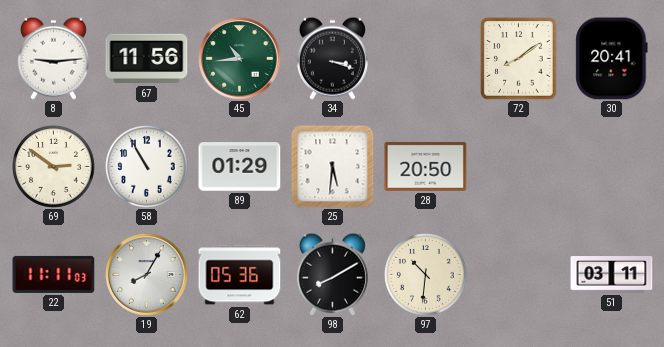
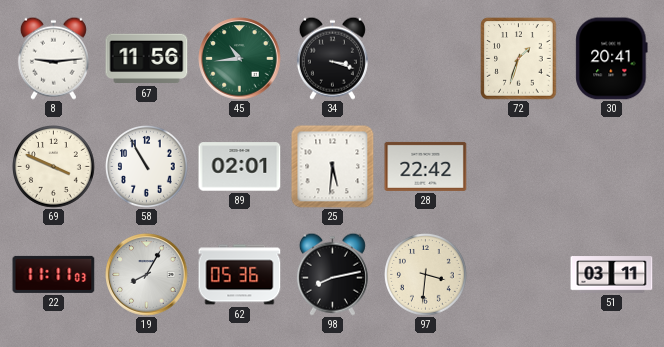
72: 8:09 -> 1:33 (519, 59)
69: 2:51 -> 3:49 (54, 167)
89: 01:29 -> 02:01 (240, 167)
28: 20:50 -> 22:42 (426, 166)
98: 8:10 -> 8:13 (332, 274)
97: 10:31 -> 3:31 (426, 275)
